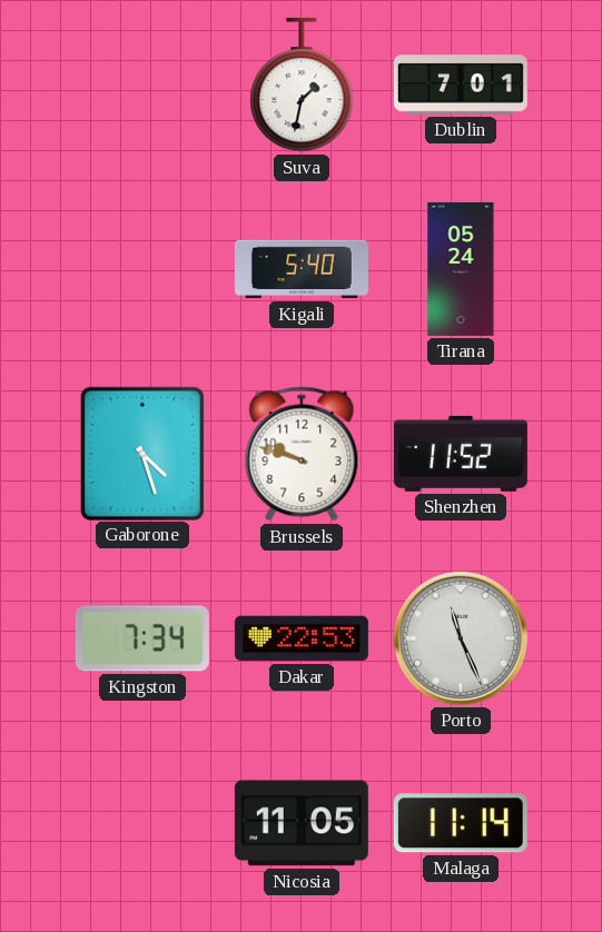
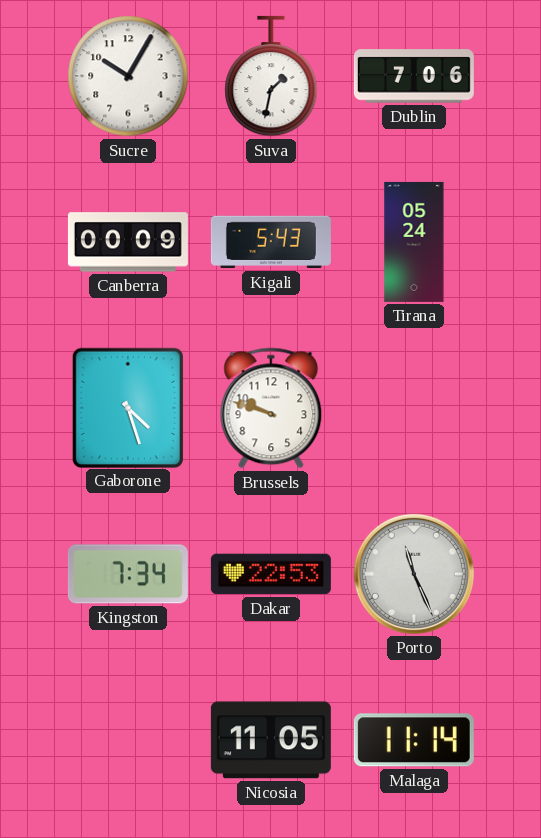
Sucre: none -> 10:05 (128, 76)
Dublin: 7:01 -> 7:06 (414, 76)
Canberra: none -> 00:09 (128, 242)
Kigali: 5:40 -> 5:43 (271, 242)
Shenzhen: 11:52 -> none (461, 454)
